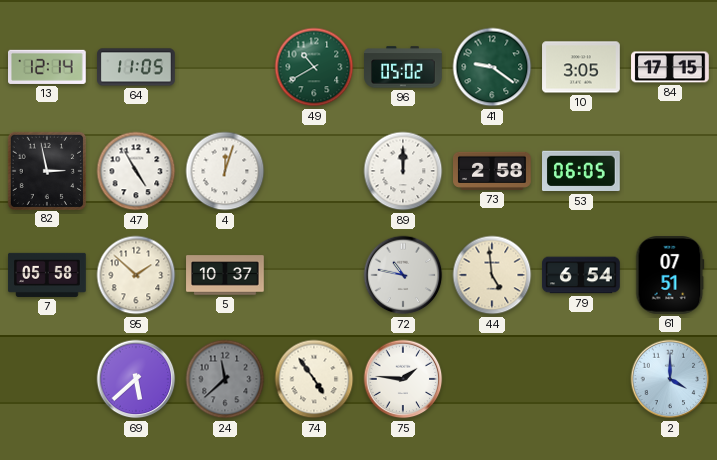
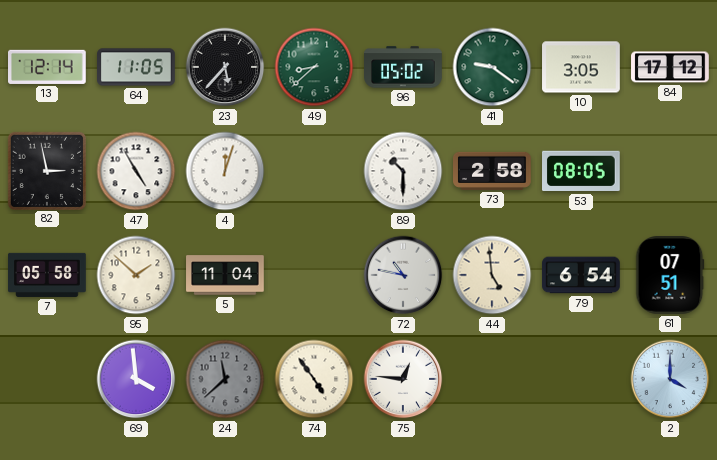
23: none -> 5:37 (225, 67)
49: 10:40 -> 8:38 (314, 67)
84: 17:15 -> 17:12 (670, 67)
89: 12:00 -> 10:30 (403, 171)
53: 06:05 -> 08:05 (582, 171)
5: 10:37 -> 11:04 (225, 275)
69: 5:38 -> 3:59 (136, 379)
75: 1:46 -> 12:46 (403, 379)
